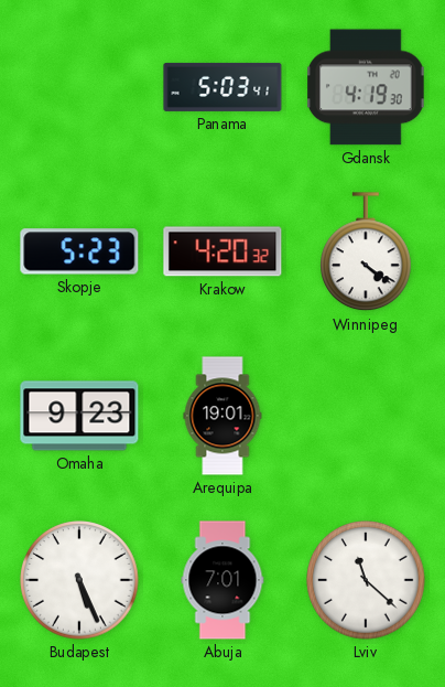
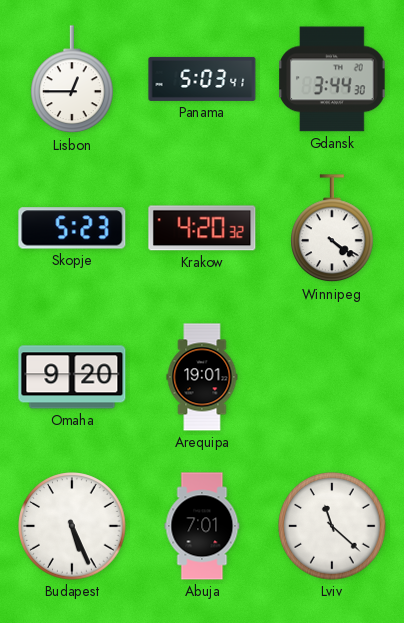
Lisbon: none -> 12:45 (73, 80)
Gdansk: 4:19 -> 3:44 (332, 79)
Omaha: 9:23 -> 9:20 (72, 377)
